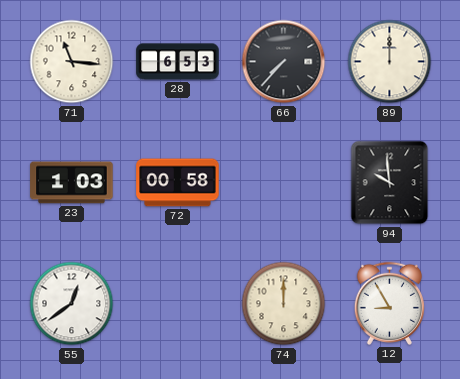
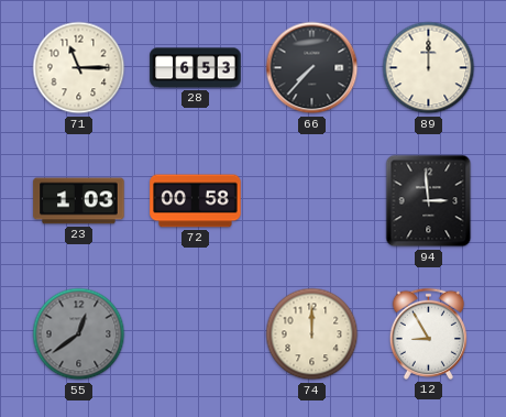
71: 11:16 -> 11:15 (79, 68)
94: 9:59 -> 2:59 (429, 201)
55 dial: white -> grey (79, 334)
